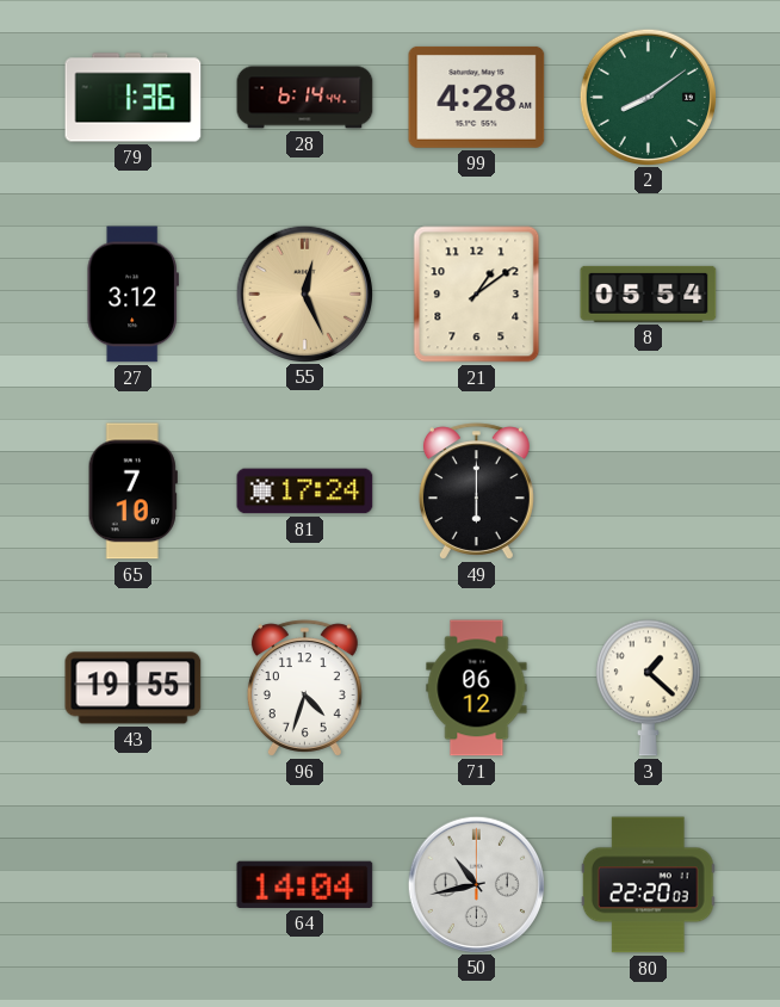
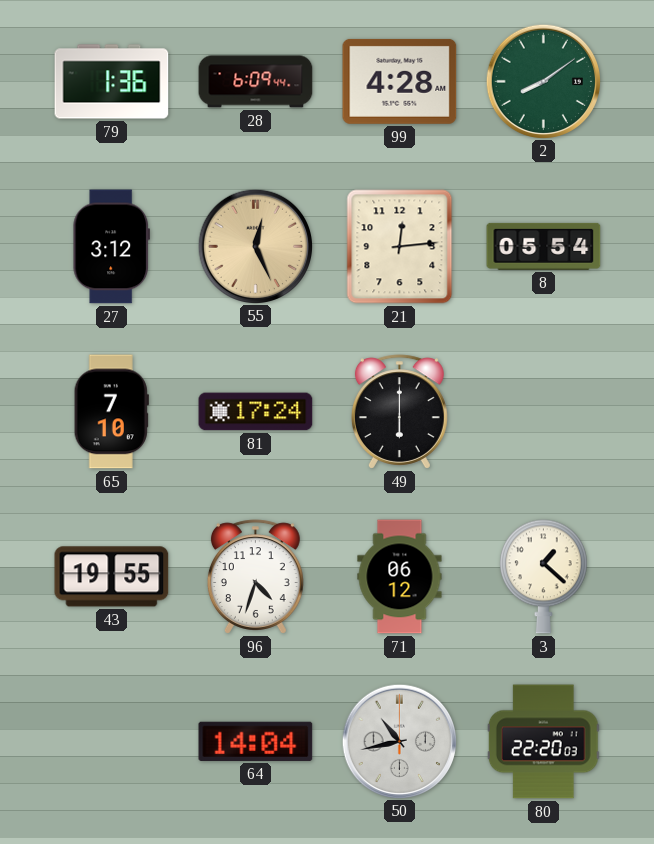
28: 6:14 -> 6:09 (256, 82)
21: 1:09 -> 12:14 (400, 247)
